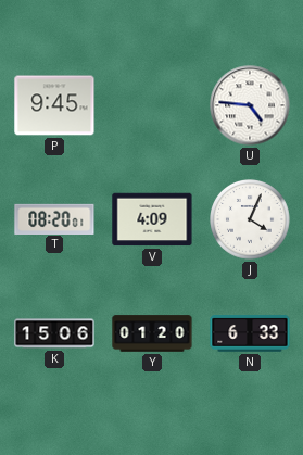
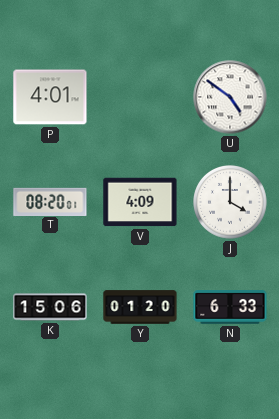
P: 9:45 -> 4:01 (50, 97)
U: 4:46 -> 4:51 (230, 97)
J: 4:04 -> 4:00 (231, 203)
